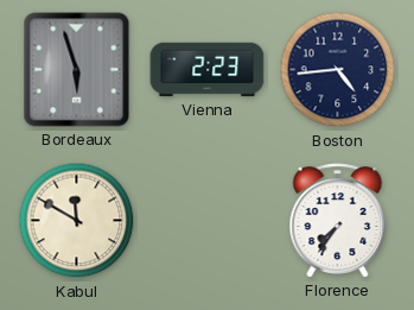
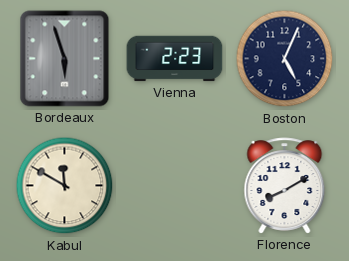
Boston: 4:44 -> 5:04 (285, 59)
Florence: 7:36 -> 8:10 (285, 186)
